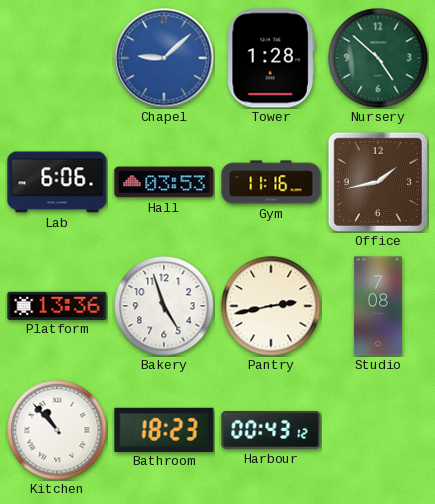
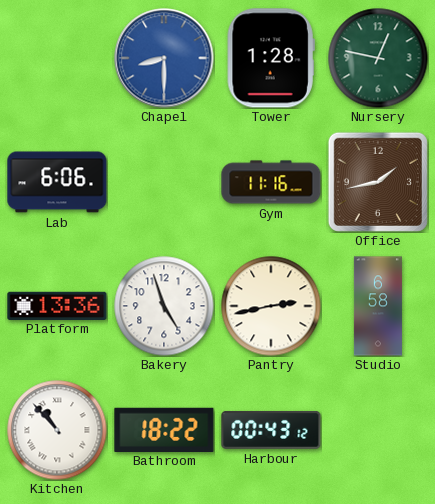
Chapel: 9:08 -> 8:30 (164, 58)
Nursery: 4:52 -> 12:47 (378, 58)
Hall: 03:53 -> none (164, 182)
Studio: 7:08 -> 6:58 (378, 306)
Bathroom: 18:23 -> 18:22 (164, 429)
